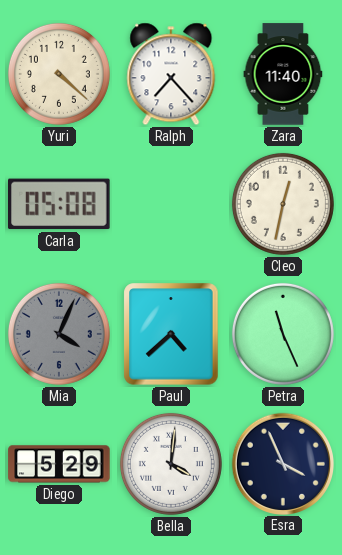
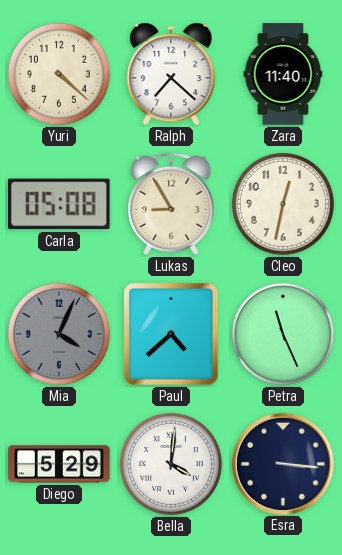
Ralph: 7:23 -> 7:22 (171, 74)
Lukas: none -> 8:55 (171, 204)
Esra: 3:56 -> 3:16 (282, 463)
